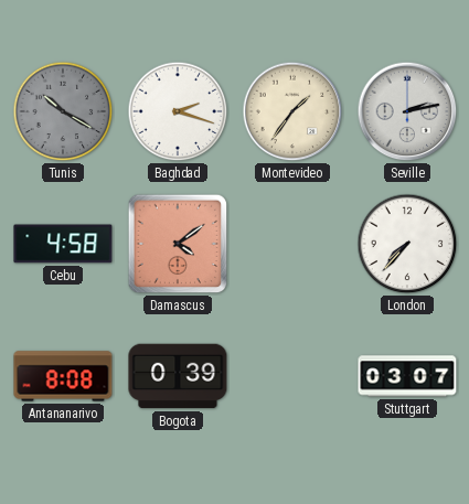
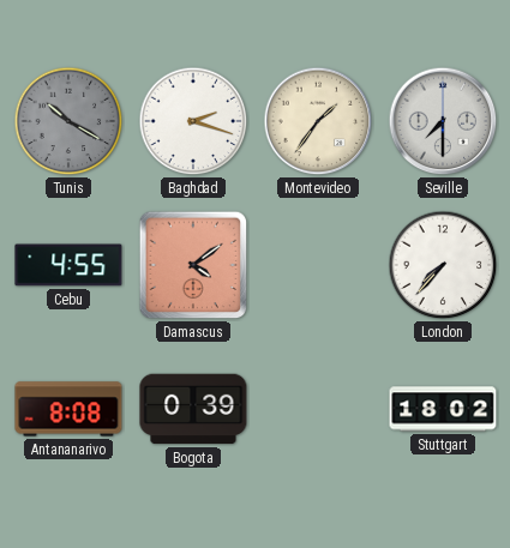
Seville: 2:13 -> 7:30 (443, 121)
Cebu: 4:58 -> 4:55 (68, 265)
Stuttgart: 03:07 -> 18:02 (443, 409)
